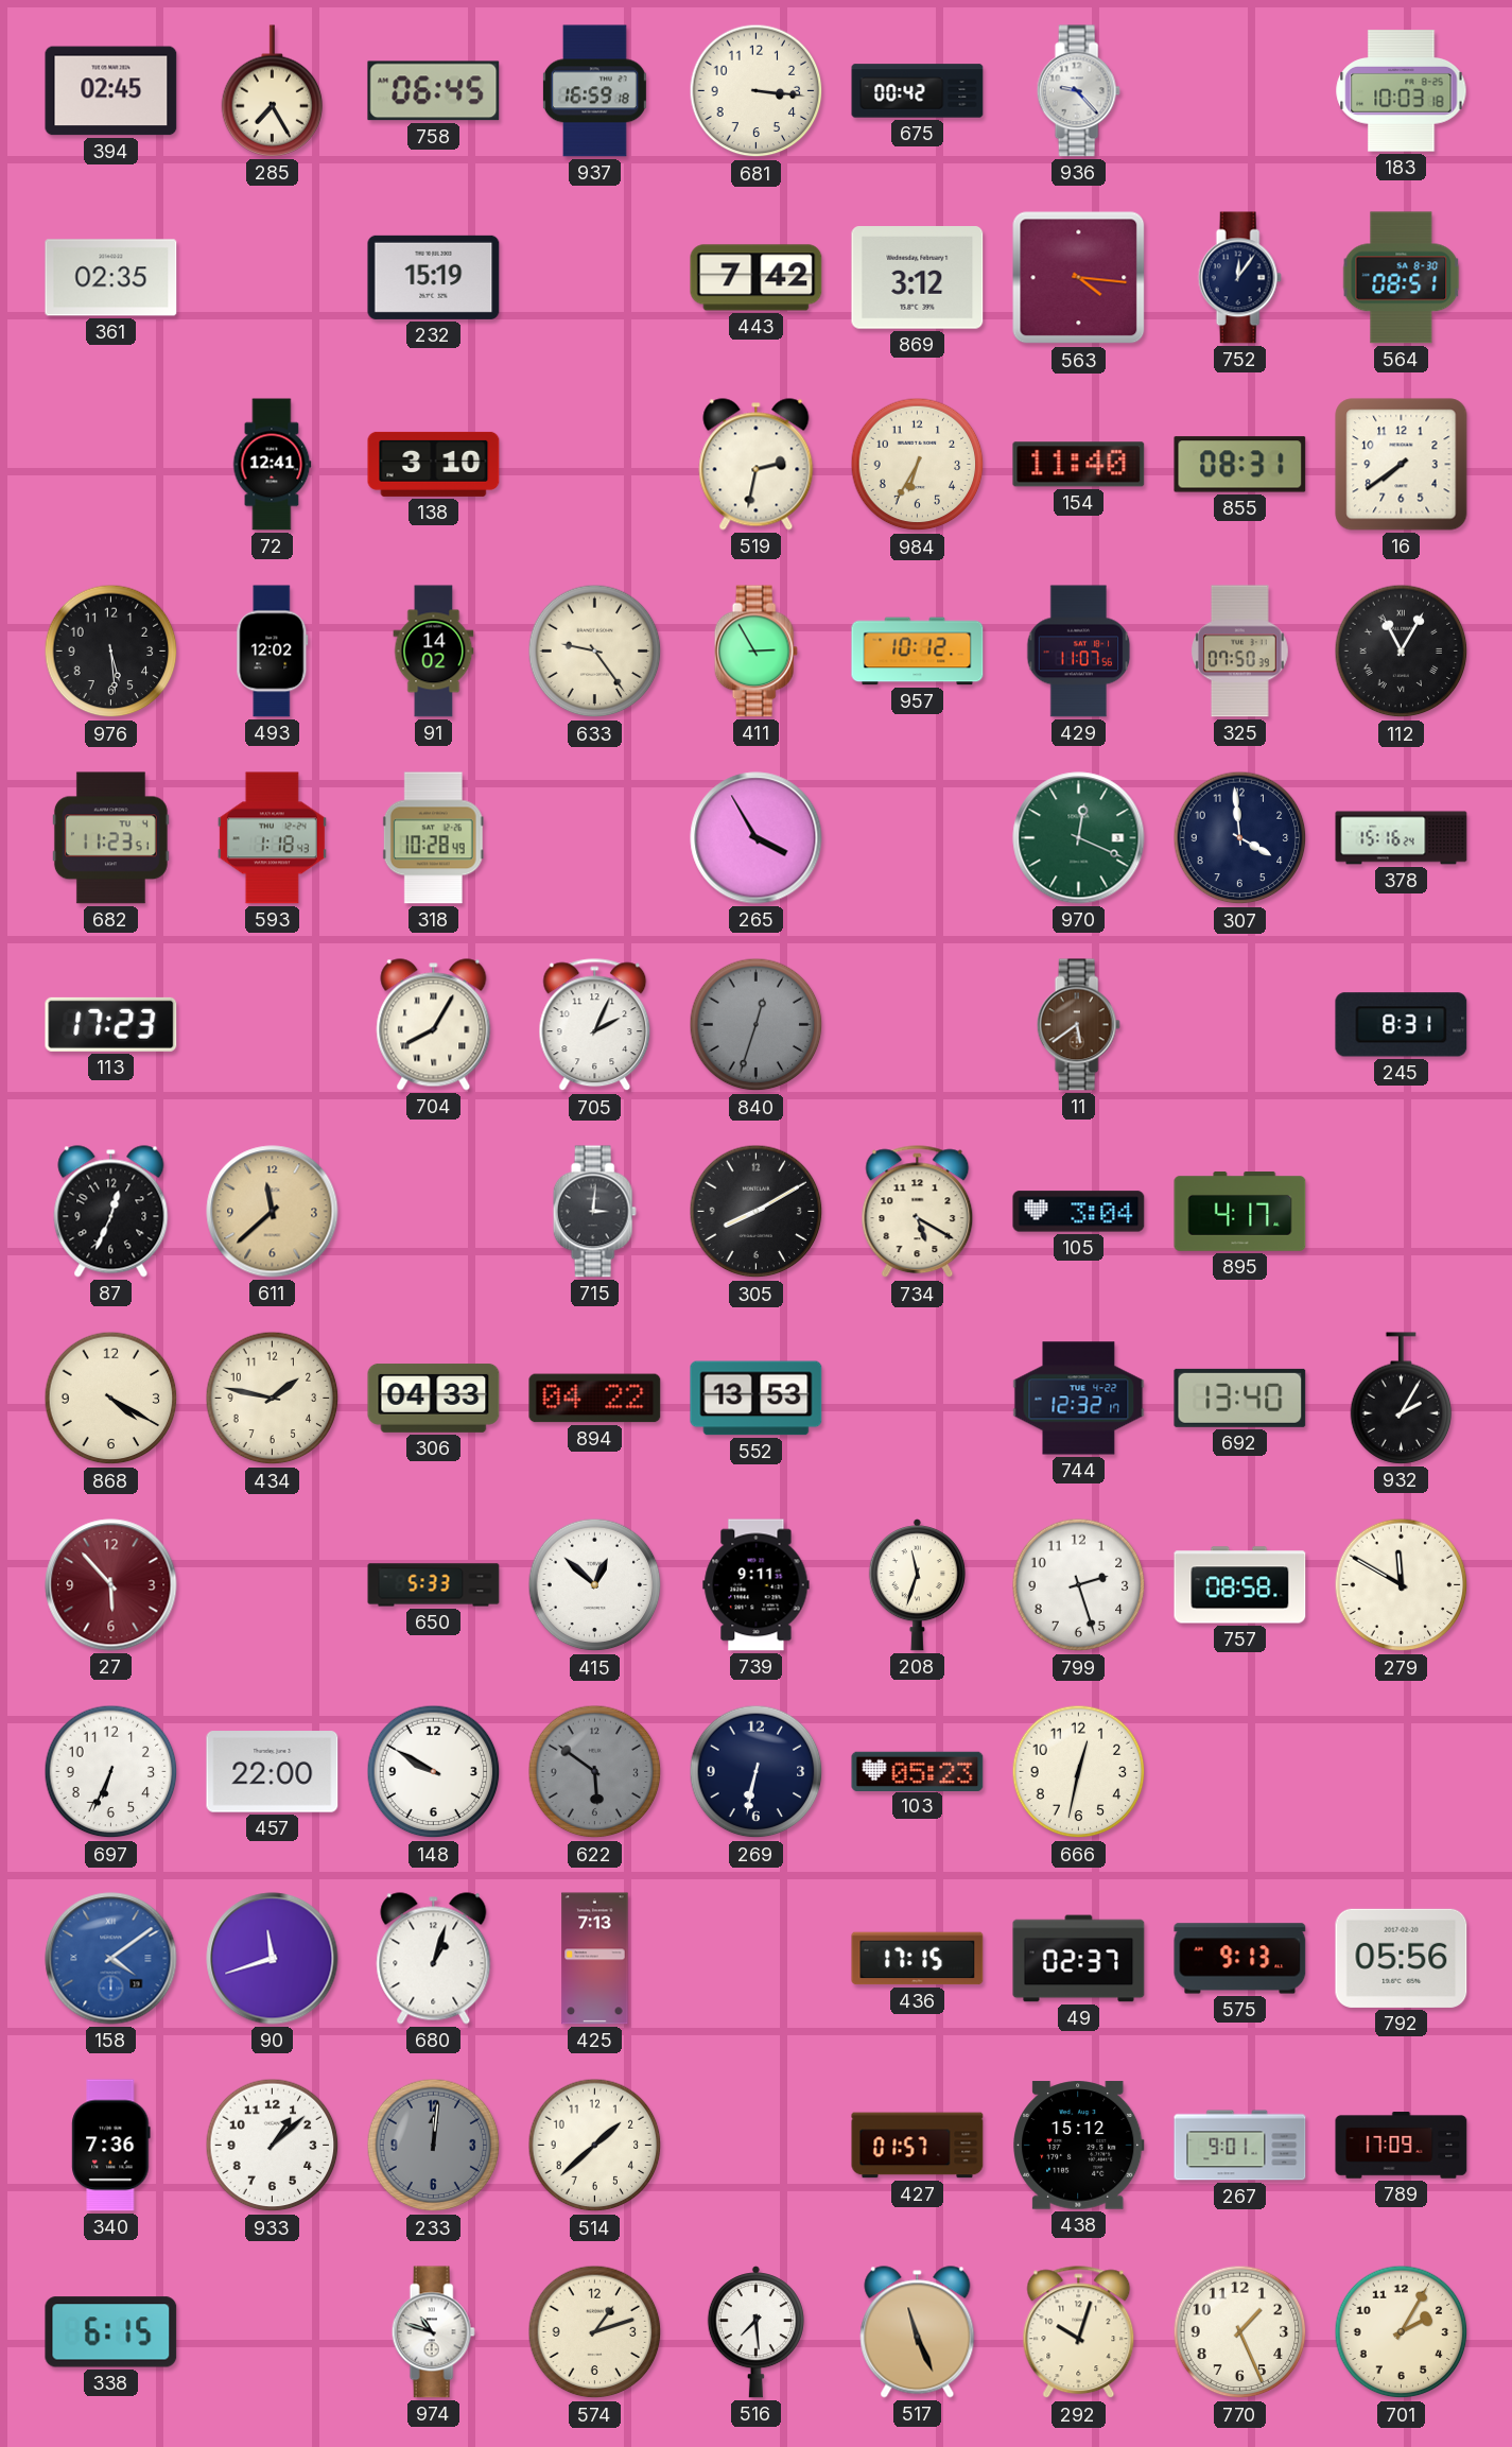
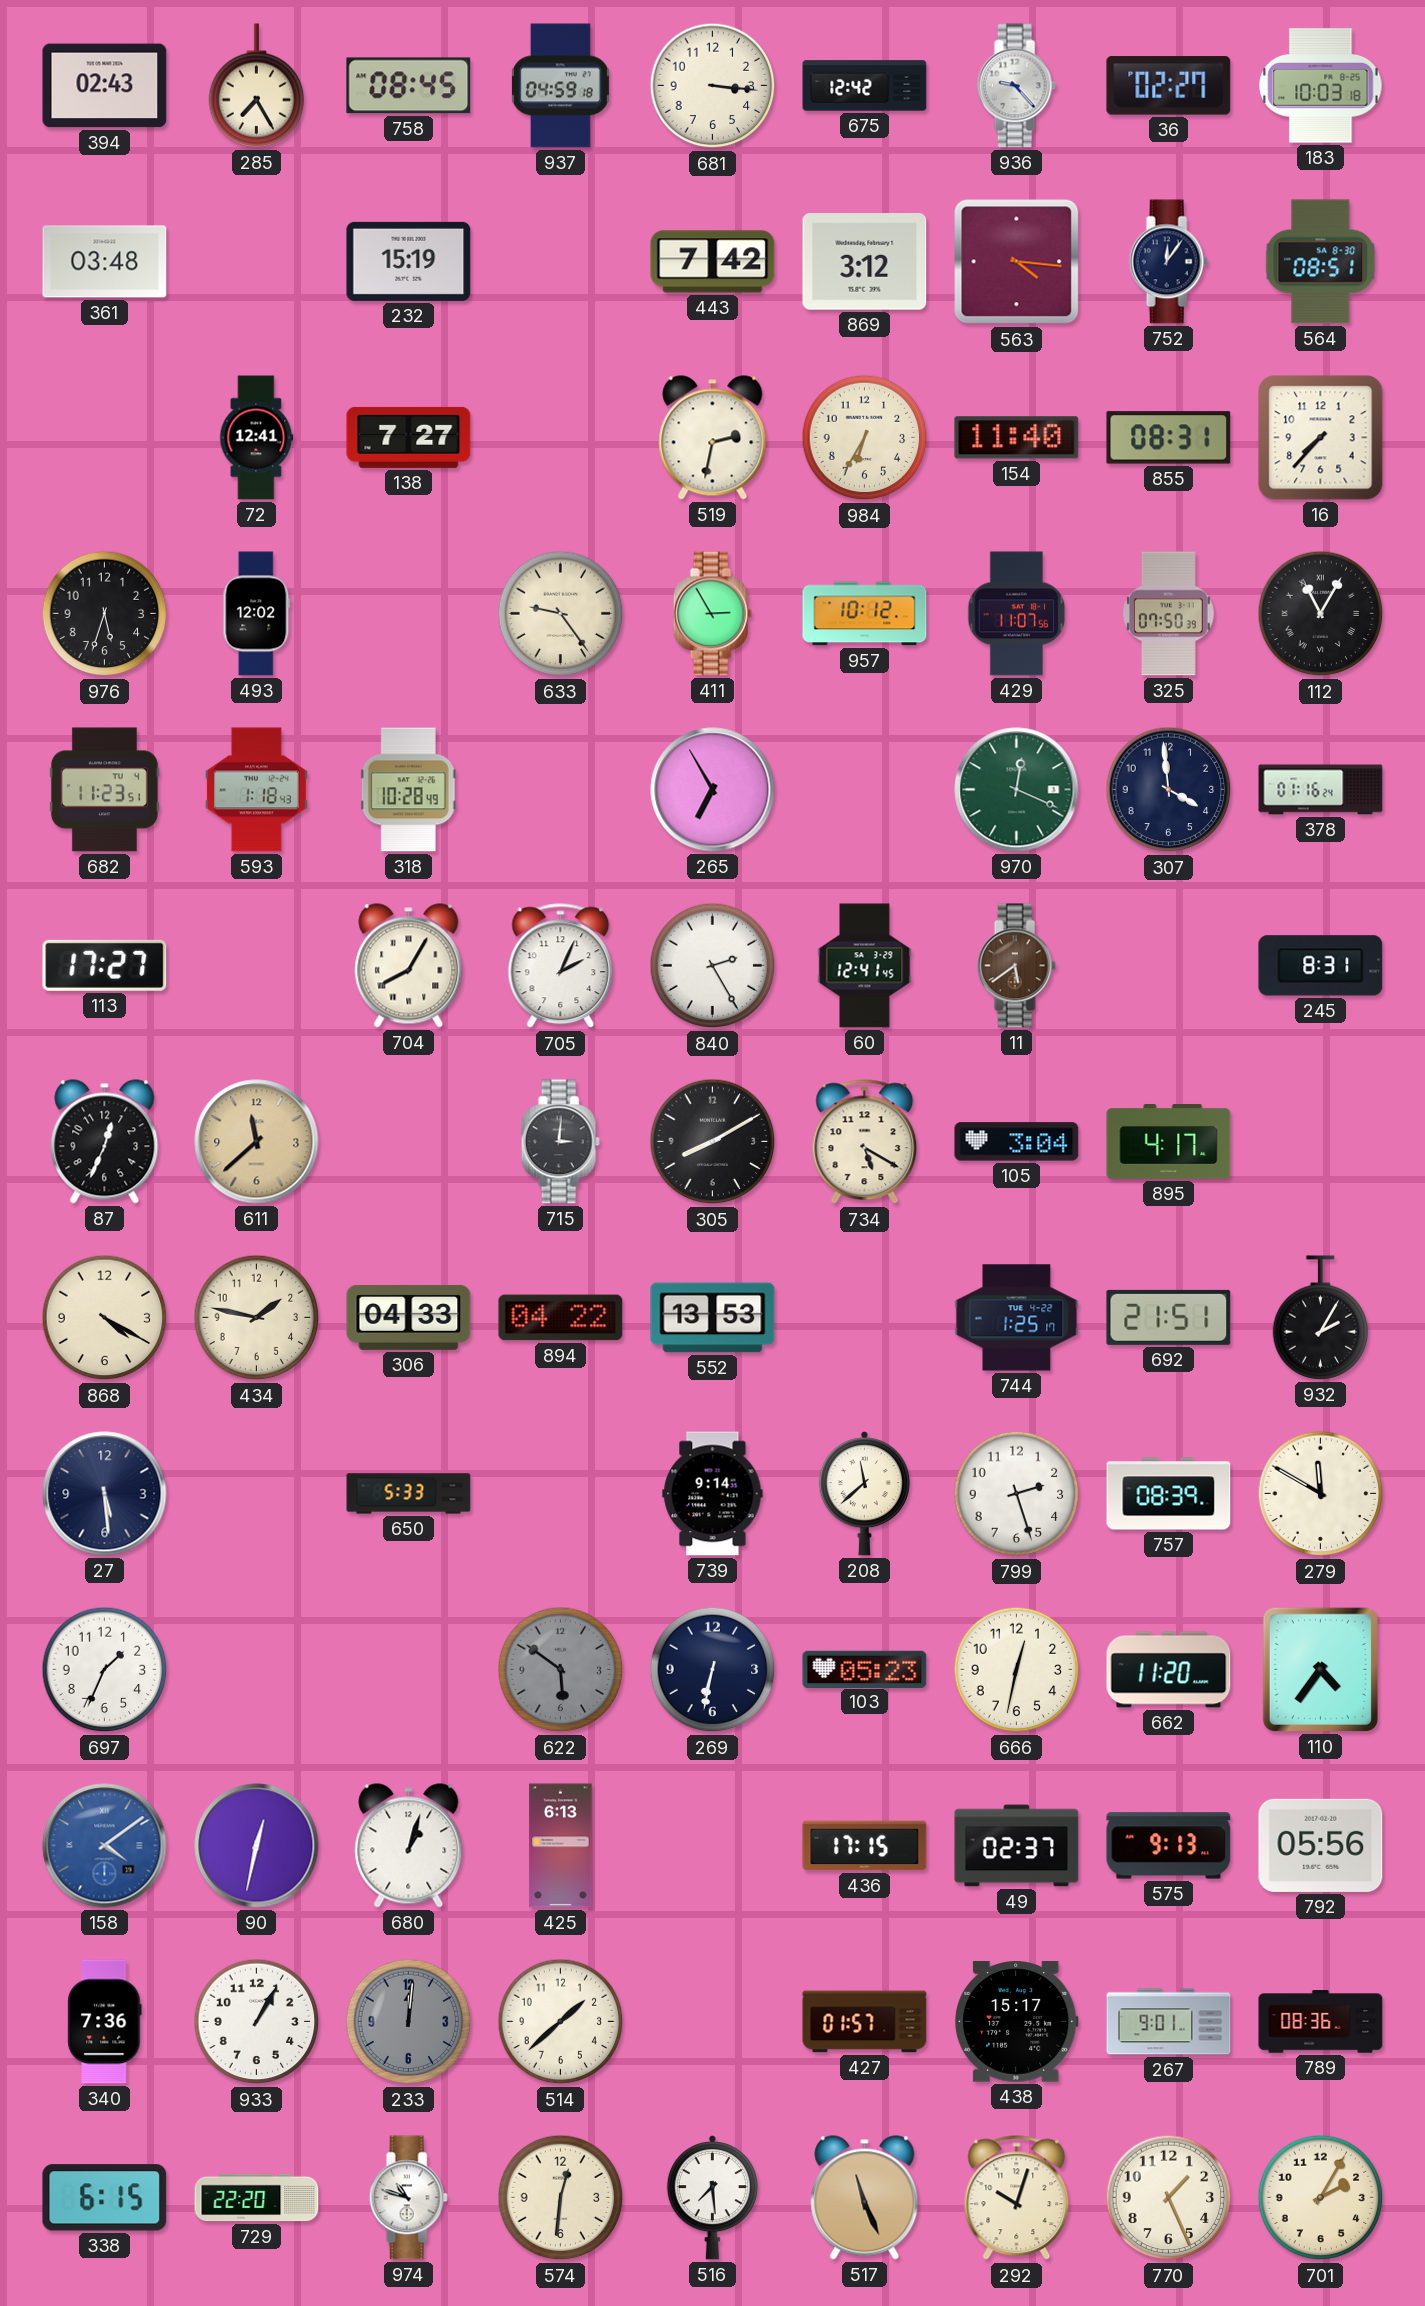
394: 02:45 -> 02:43 (105, 86)
758: 06:45 -> 08:45 (409, 86)
937: 16:59 -> 04:59 (560, 86)
675: 00:42 -> 12:42 (865, 86)
36: none -> 02:27 (1169, 86)
361: 02:35 -> 03:48 (105, 262)
138: 3:10 -> 7:27 (409, 437)
16: 7:39 -> 7:37 (1321, 438)
976: 5:29 -> 5:33 (105, 614)
91: 14:02 -> none (434, 652)
265: 3:55 -> 6:55 (713, 790)
378: 15:16 -> 01:16 (1321, 790)
113: 17:23 -> 17:27 (105, 965)
840: 12:33 -> 2:25 (713, 966)
840 dial: grey -> white (713, 966)
60: none -> 12:41 (865, 966)
744: 12:32 -> 1:25 (1017, 1318)
692: 13:40 -> 21:51 (1169, 1317)
27: 5:53 -> 5:29 (105, 1494)
27 dial: burgundy -> navy (105, 1494)
415: 12:52 -> none (595, 1585)
739: 9:11 -> 9:14 (713, 1494)
208: 11:33 -> 11:38 (864, 1494)
757: 08:58 -> 08:39 (1169, 1494)
697: 6:34 -> 1:34 (105, 1670)
457: 22:00 -> none (273, 1772)
148: 9:50 -> none (434, 1772)
662: none -> 11:20 (1169, 1670)
110: none -> 4:36 (1320, 1669)
90: 11:42 -> 12:32 (257, 1846)
425: 7:13 -> 6:13 (561, 1846)
933: 1:08 -> 1:05 (257, 2022)
438: 15:12 -> 15:17 (1017, 2022)
789: 17:09 -> 08:36 (1321, 2022)
729: none -> 22:20 (257, 2198)
574: 1:12 -> 12:31 (561, 2198)
